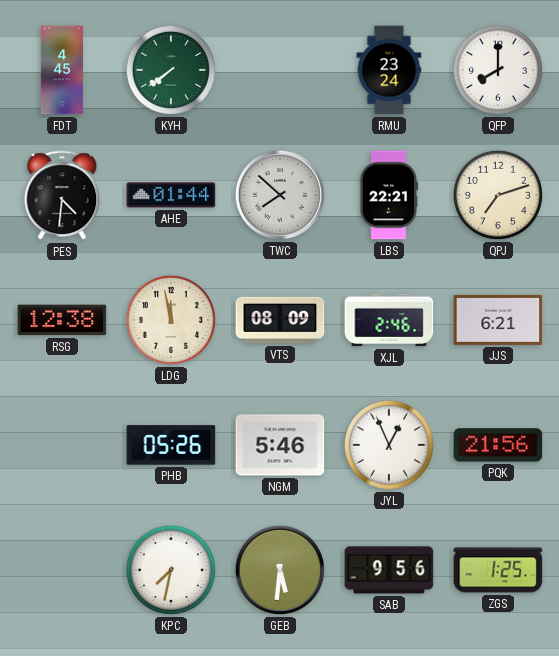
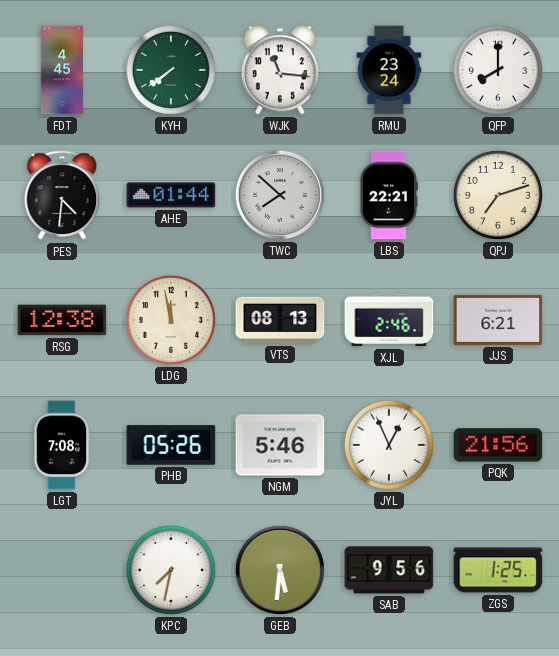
WJK: none -> 11:16 (280, 70)
VTS: 08:09 -> 08:13 (280, 320)
LGT: none -> 7:08 (62, 445)
